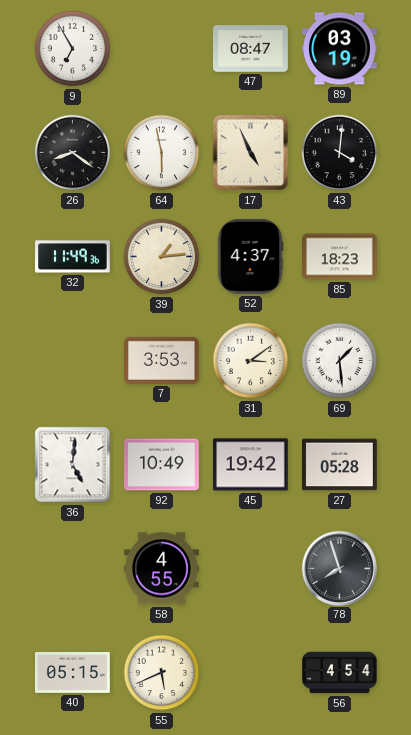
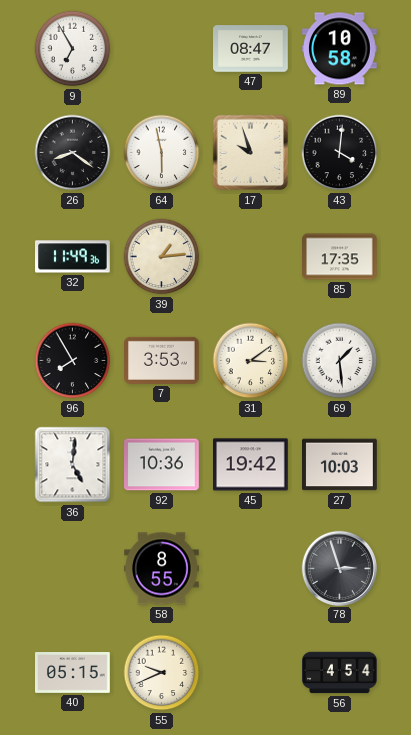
89: 03:19 -> 10:58 (340, 49)
17: 4:56 -> 9:57 (251, 153)
52: 4:37 -> none (250, 257)
85: 18:23 -> 17:35 (340, 257)
96: none -> 7:55 (73, 361)
92: 10:49 -> 10:36 (162, 465)
27: 05:28 -> 10:03 (340, 465)
58: 4:55 -> 8:55 (162, 569)
78: 7:57 -> 2:57 (339, 568)
55: 5:41 -> 9:41 (162, 673)
